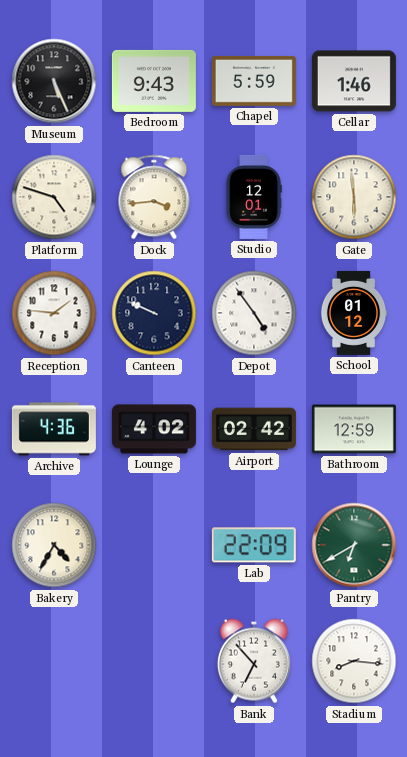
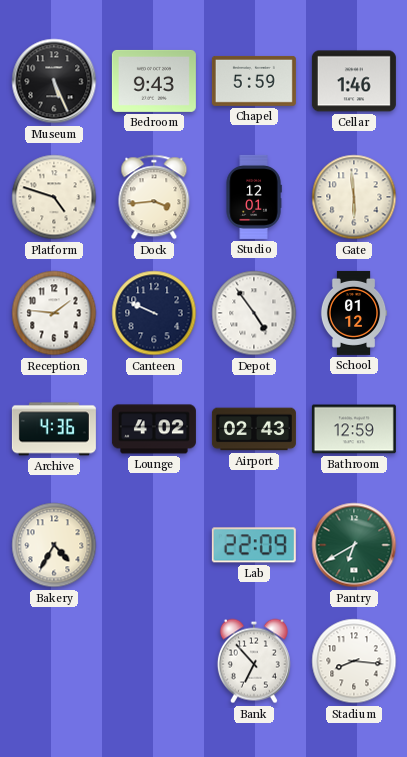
Airport: 02:42 -> 02:43 (254, 429)
